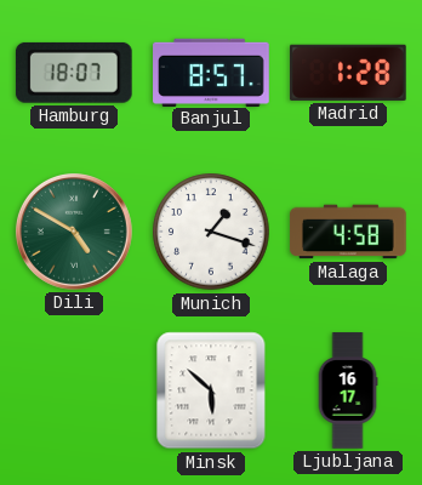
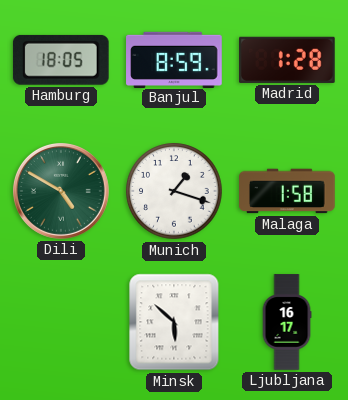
Hamburg: 18:07 -> 18:05 (61, 60)
Banjul: 8:57 -> 8:59 (174, 59)
Malaga: 4:58 -> 1:58 (287, 191)
